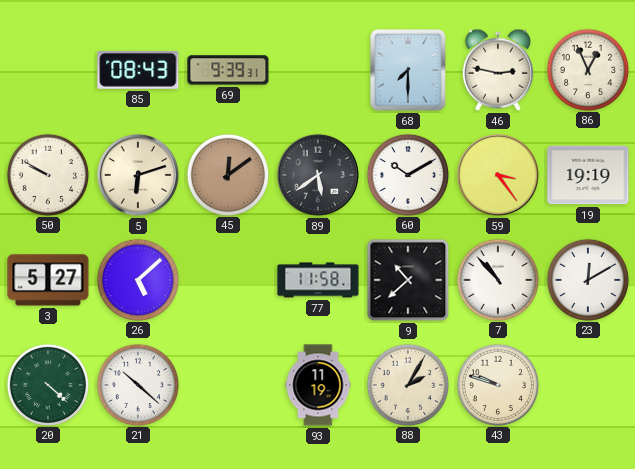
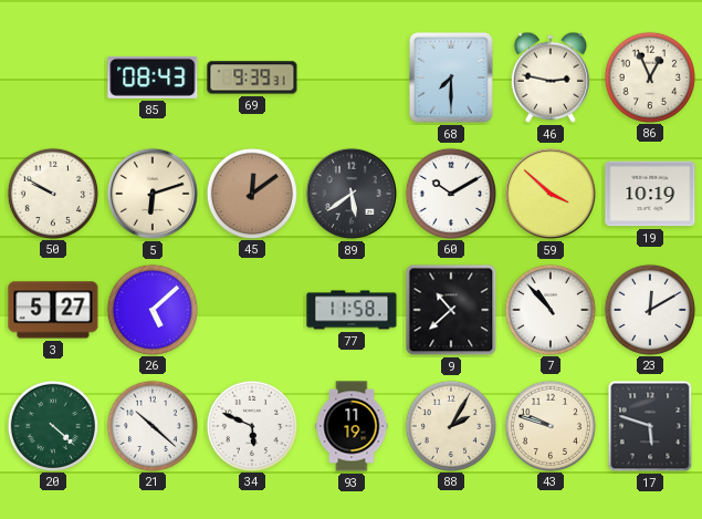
59: 3:24 -> 3:52 (551, 194)
19: 19:19 -> 10:19 (650, 194)
34: none -> 5:49 (251, 425)
17: none -> 5:48 (650, 426)
